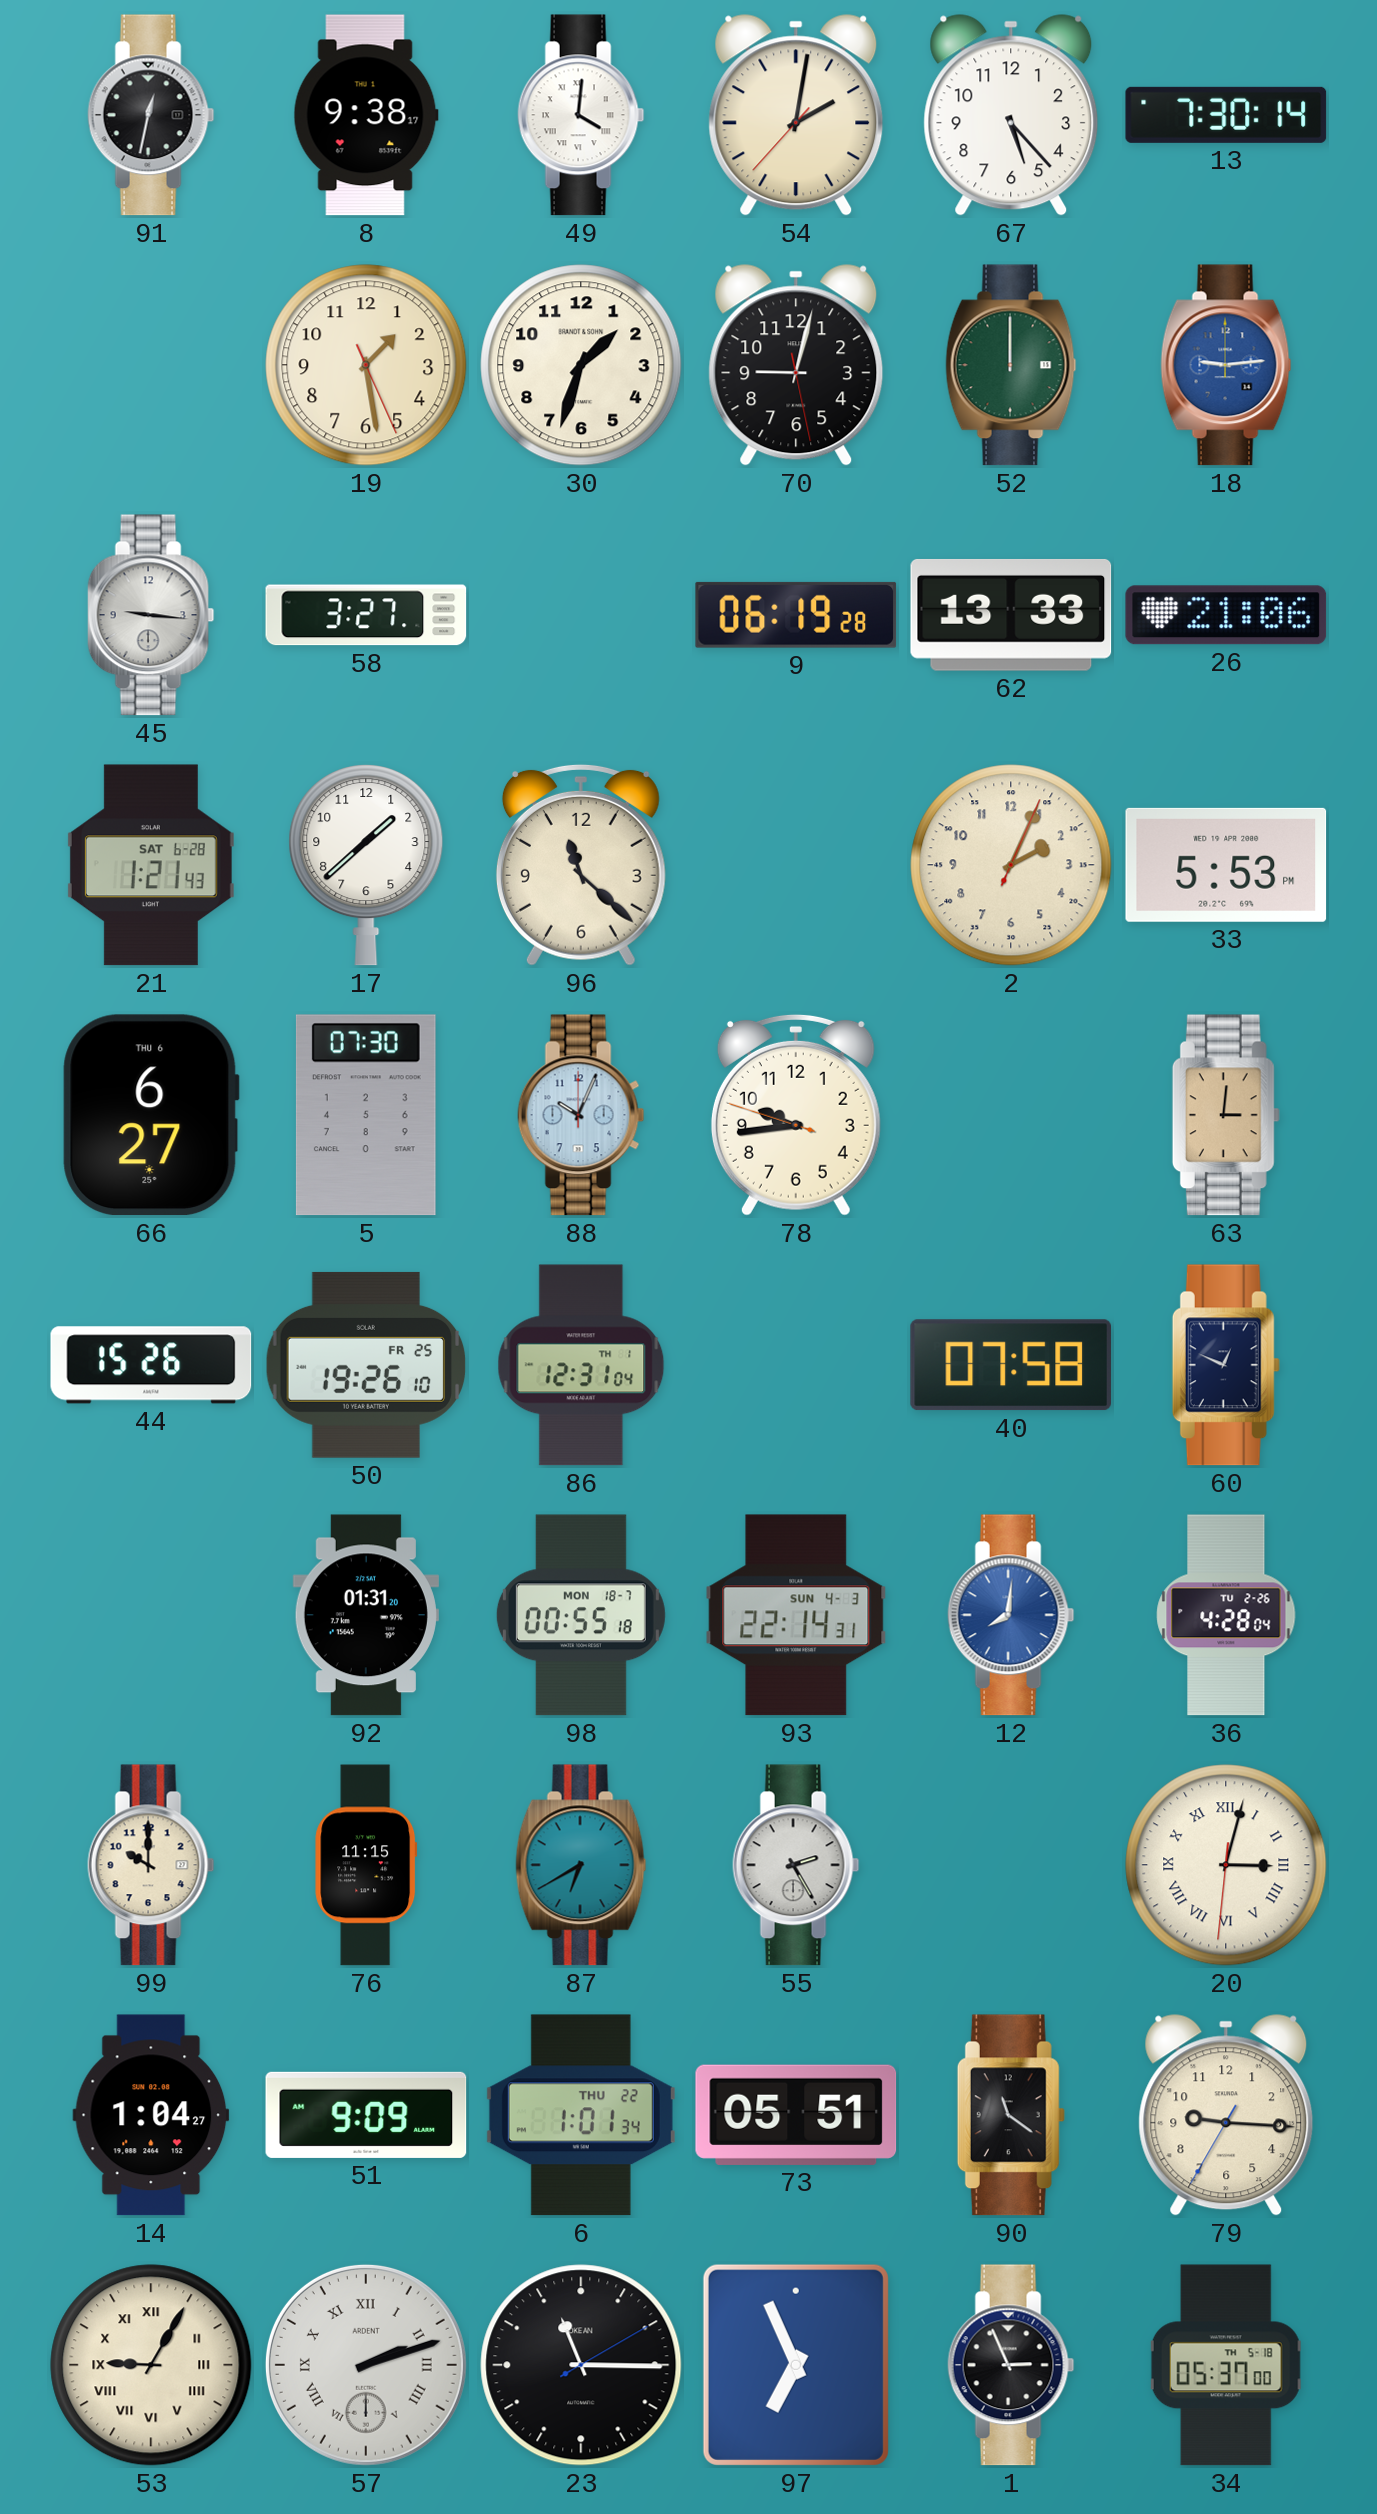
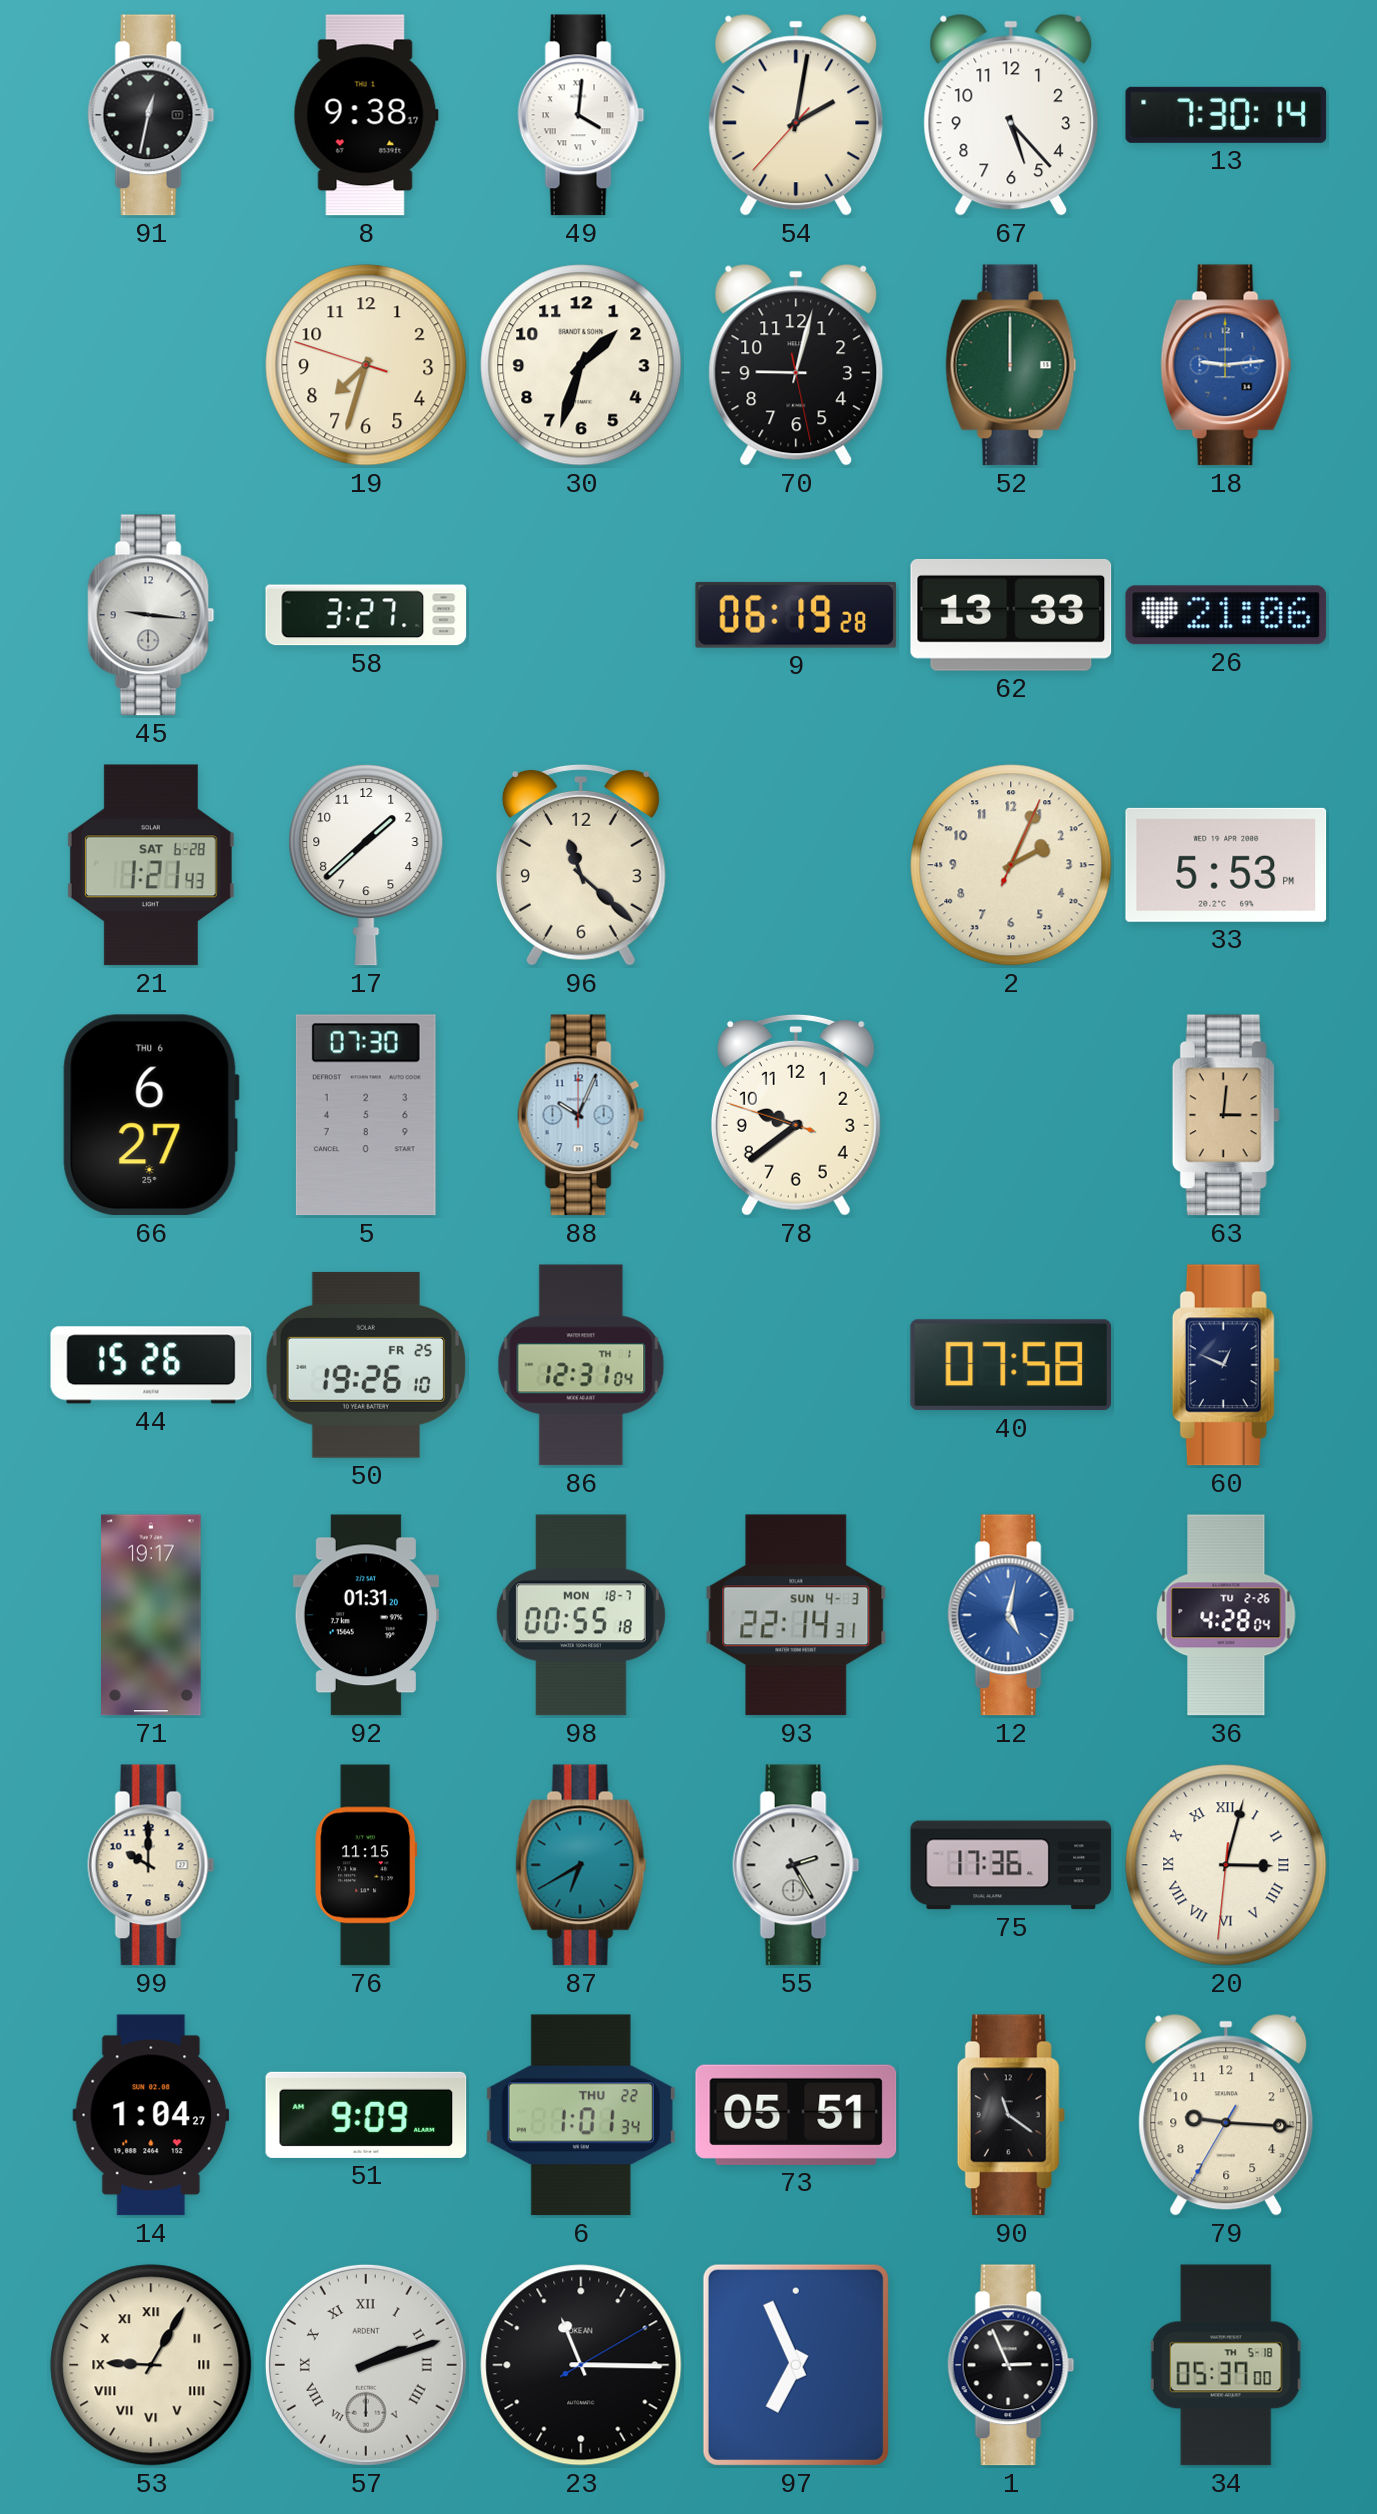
19: 1:28 -> 7:32 (366, 365)
78: 9:43 -> 9:38 (796, 1115)
71: none -> 19:17 (152, 1615)
12: 8:01 -> 5:02 (1011, 1615)
75: none -> 17:36 (1011, 1865)
